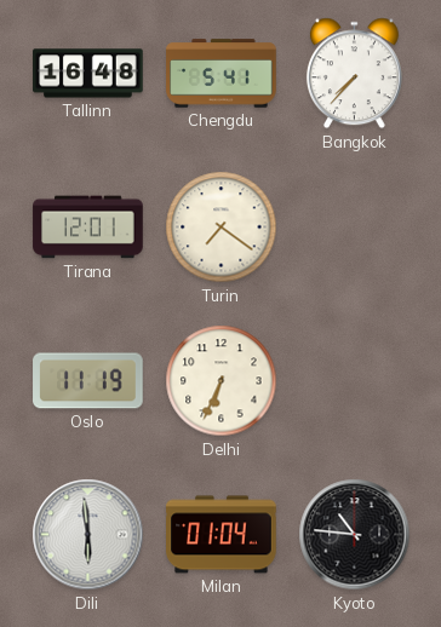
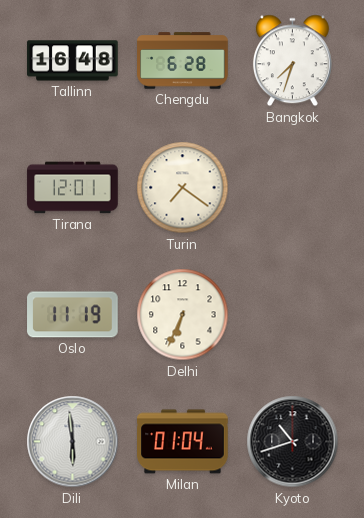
Chengdu: 5:41 -> 6:28 (183, 61)
Bangkok: 7:37 -> 7:33 (292, 61)
Kyoto: 10:46 -> 10:42 (293, 442)
